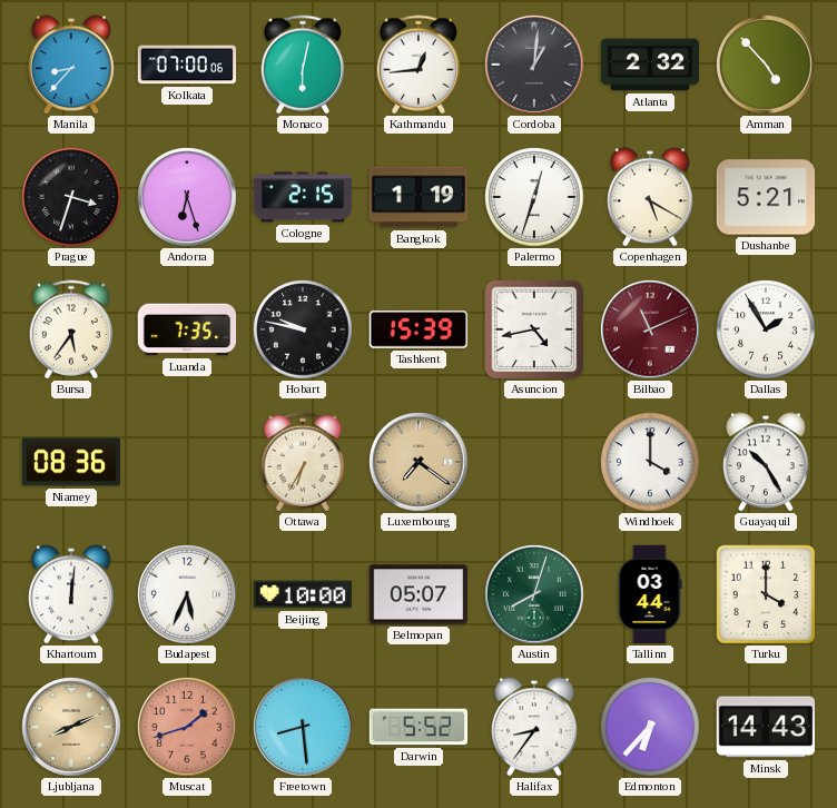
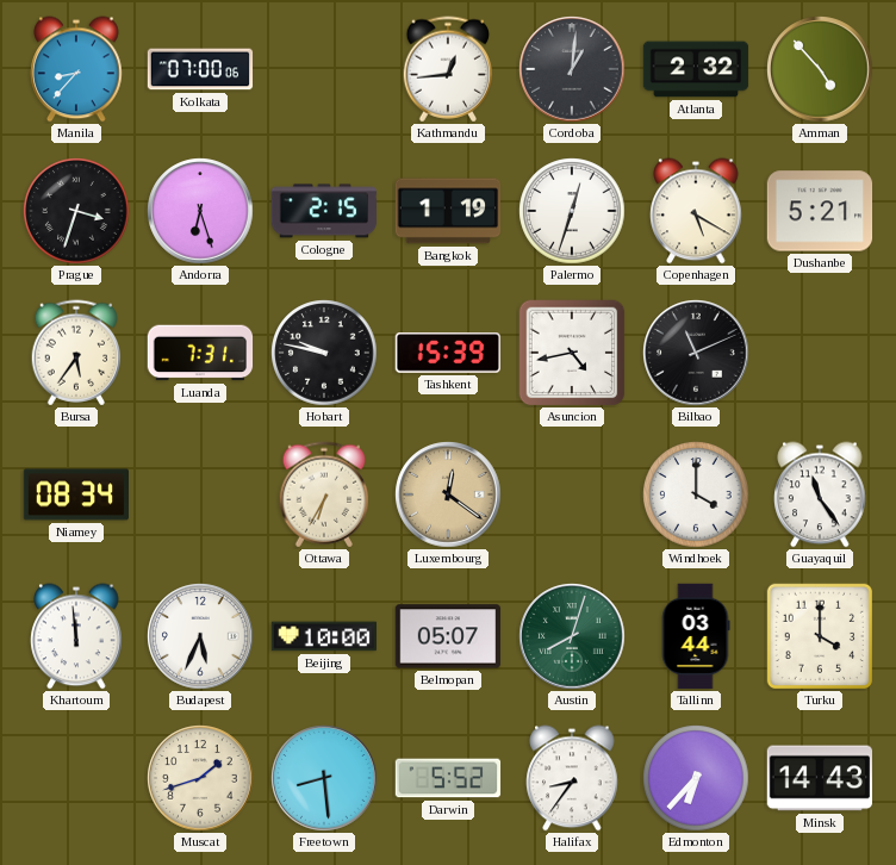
Monaco: 6:02 -> none (303, 65)
Luanda: 7:35 -> 7:31 (200, 353)
Bilbao dial: burgundy -> black (696, 353)
Dallas: 1:55 -> none (766, 329)
Niamey: 08:36 -> 08:34 (76, 494)
Luxembourg: 7:21 -> 12:21 (448, 494)
Guayaquil: 10:25 -> 11:24 (820, 494)
Khartoum: 12:01 -> 11:59 (76, 636)
Ljubljana: 8:11 -> none (71, 727)
Muscat dial: salmon -> cream (200, 778)
